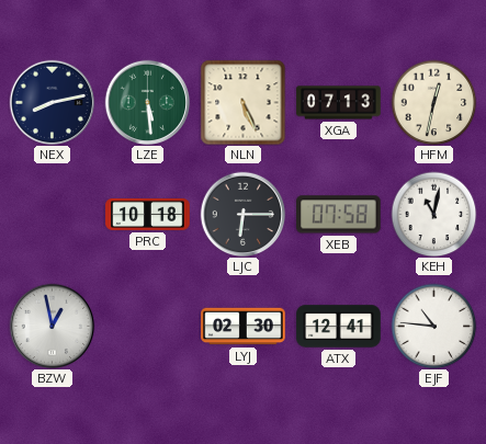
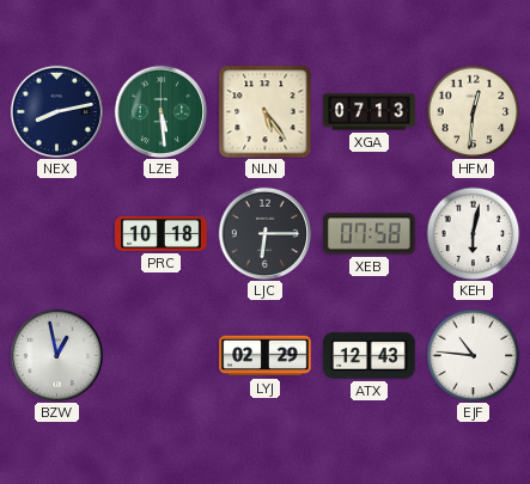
NLN: 5:26 -> 5:24 (264, 111)
HFM: 12:32 -> 12:31 (473, 111)
KEH: 11:02 -> 6:02 (473, 233)
LYJ: 02:30 -> 02:29 (266, 356)
ATX: 12:41 -> 12:43 (370, 356)
